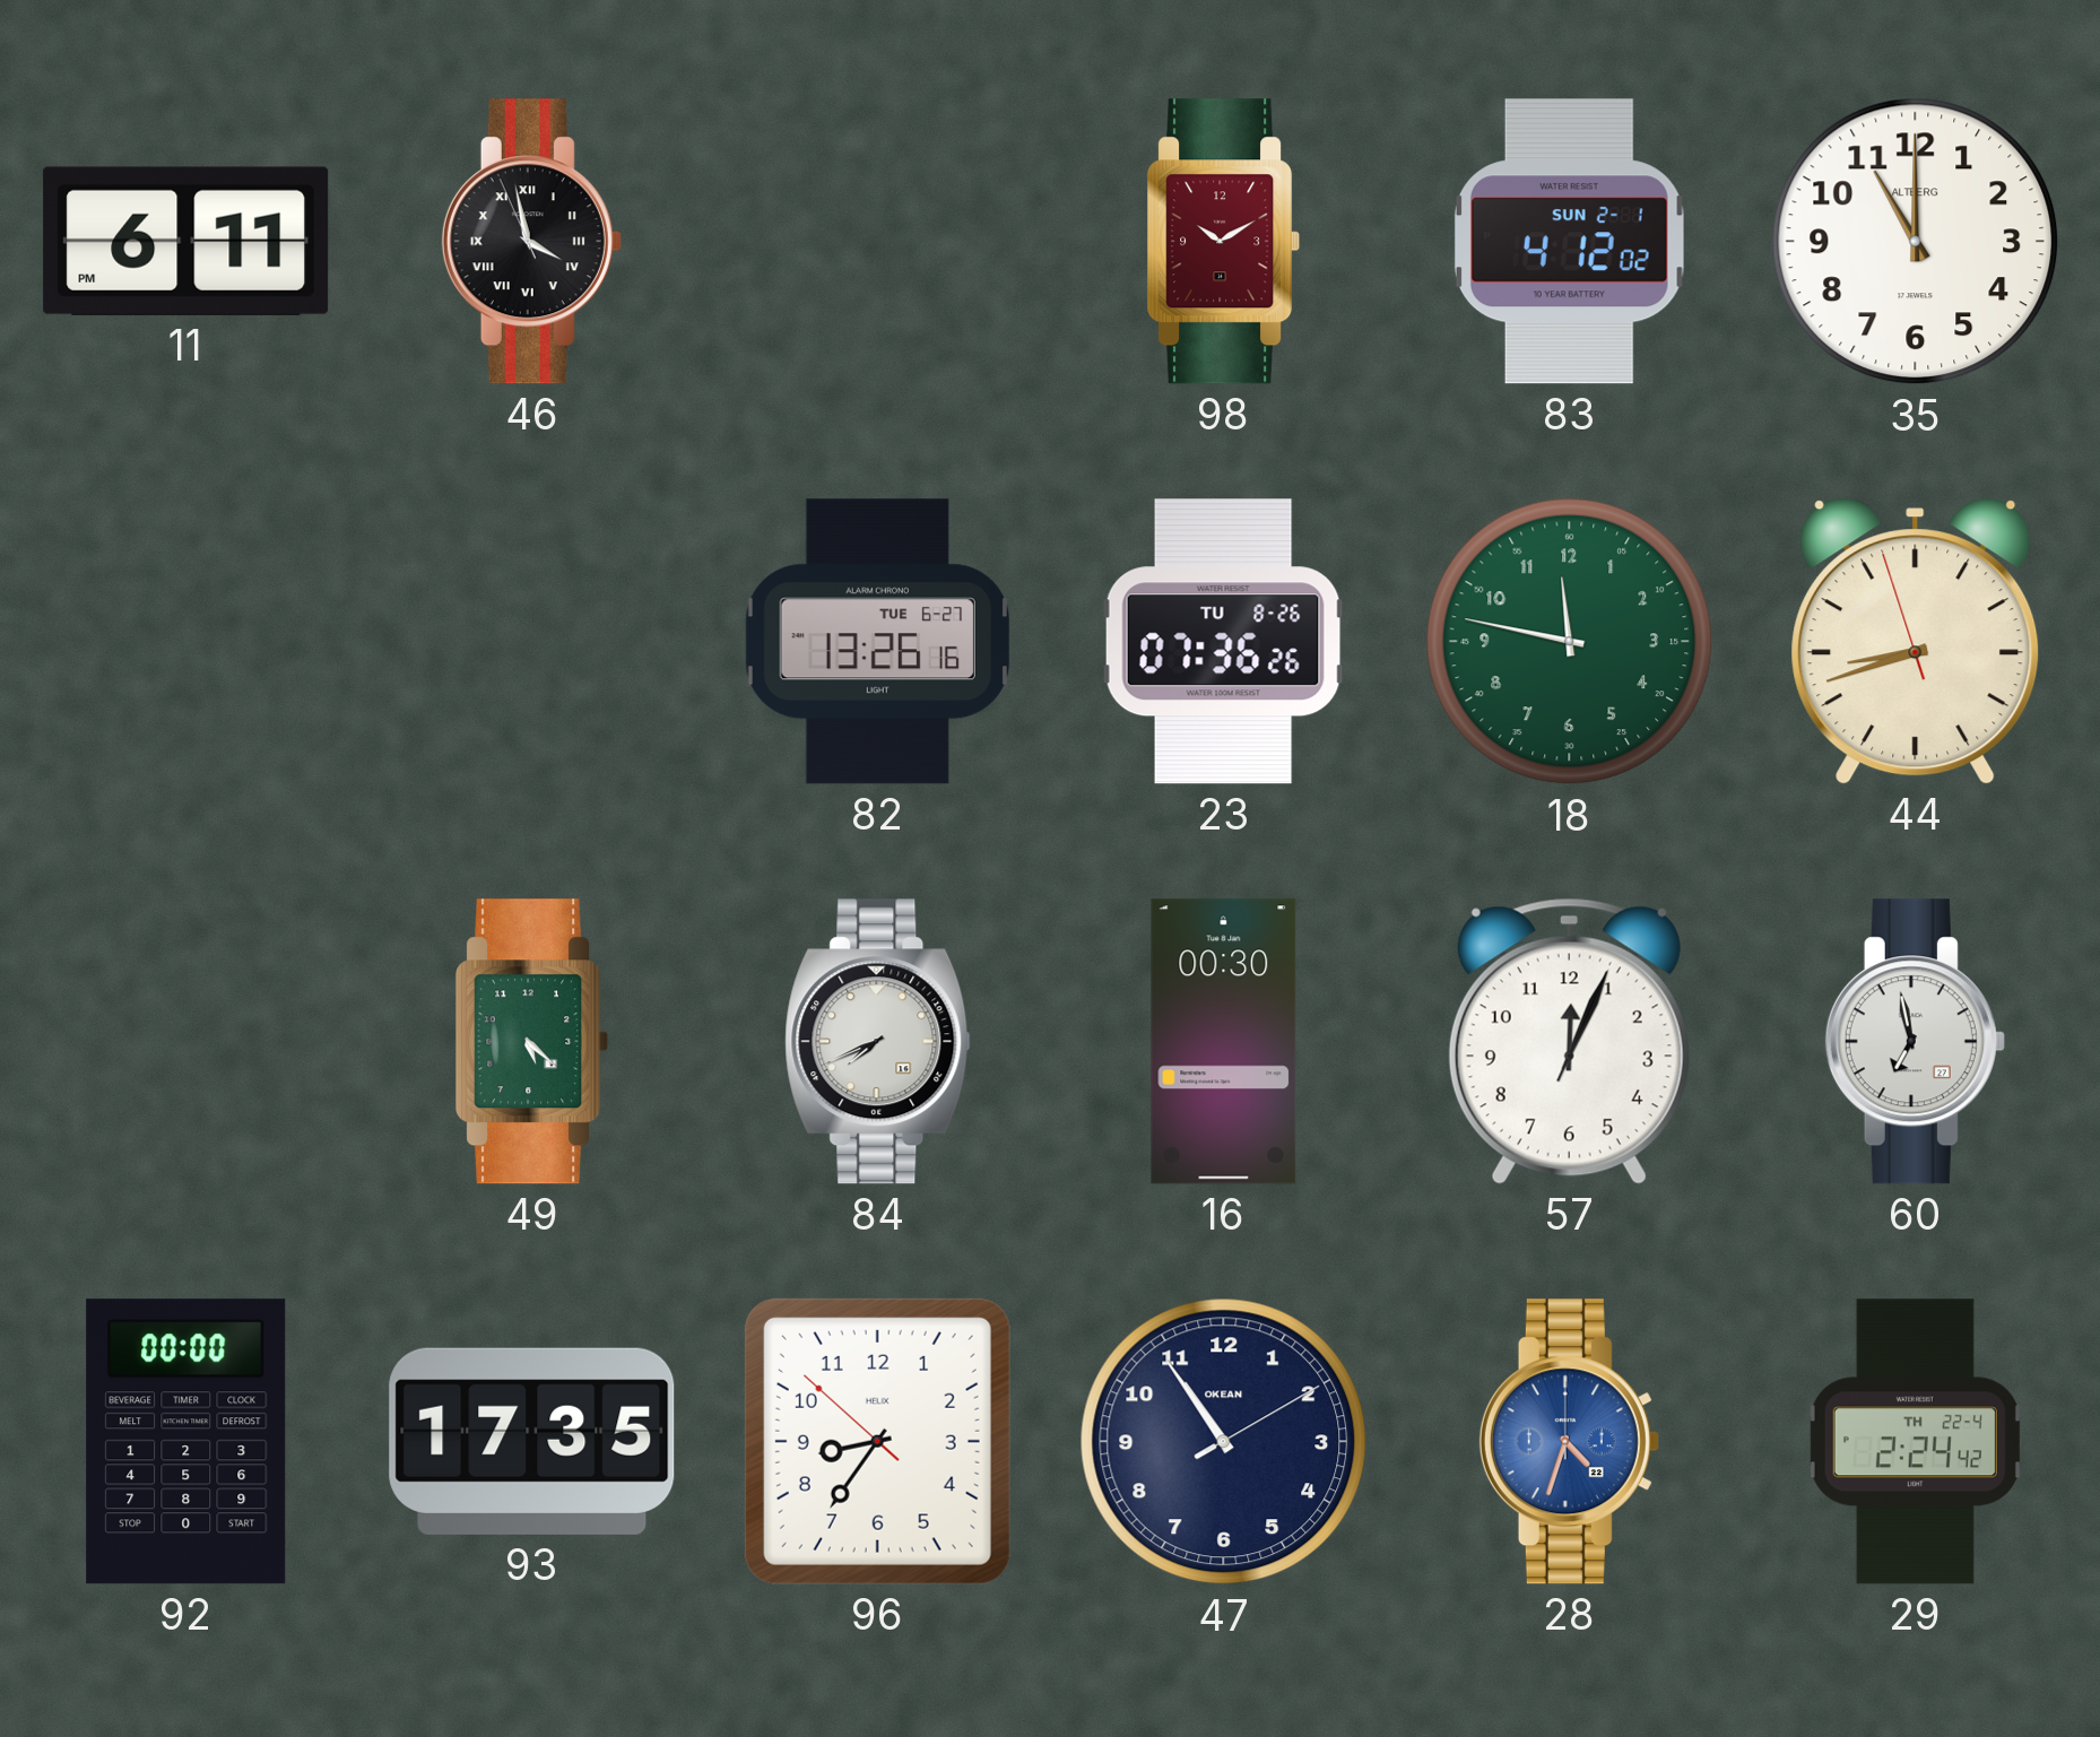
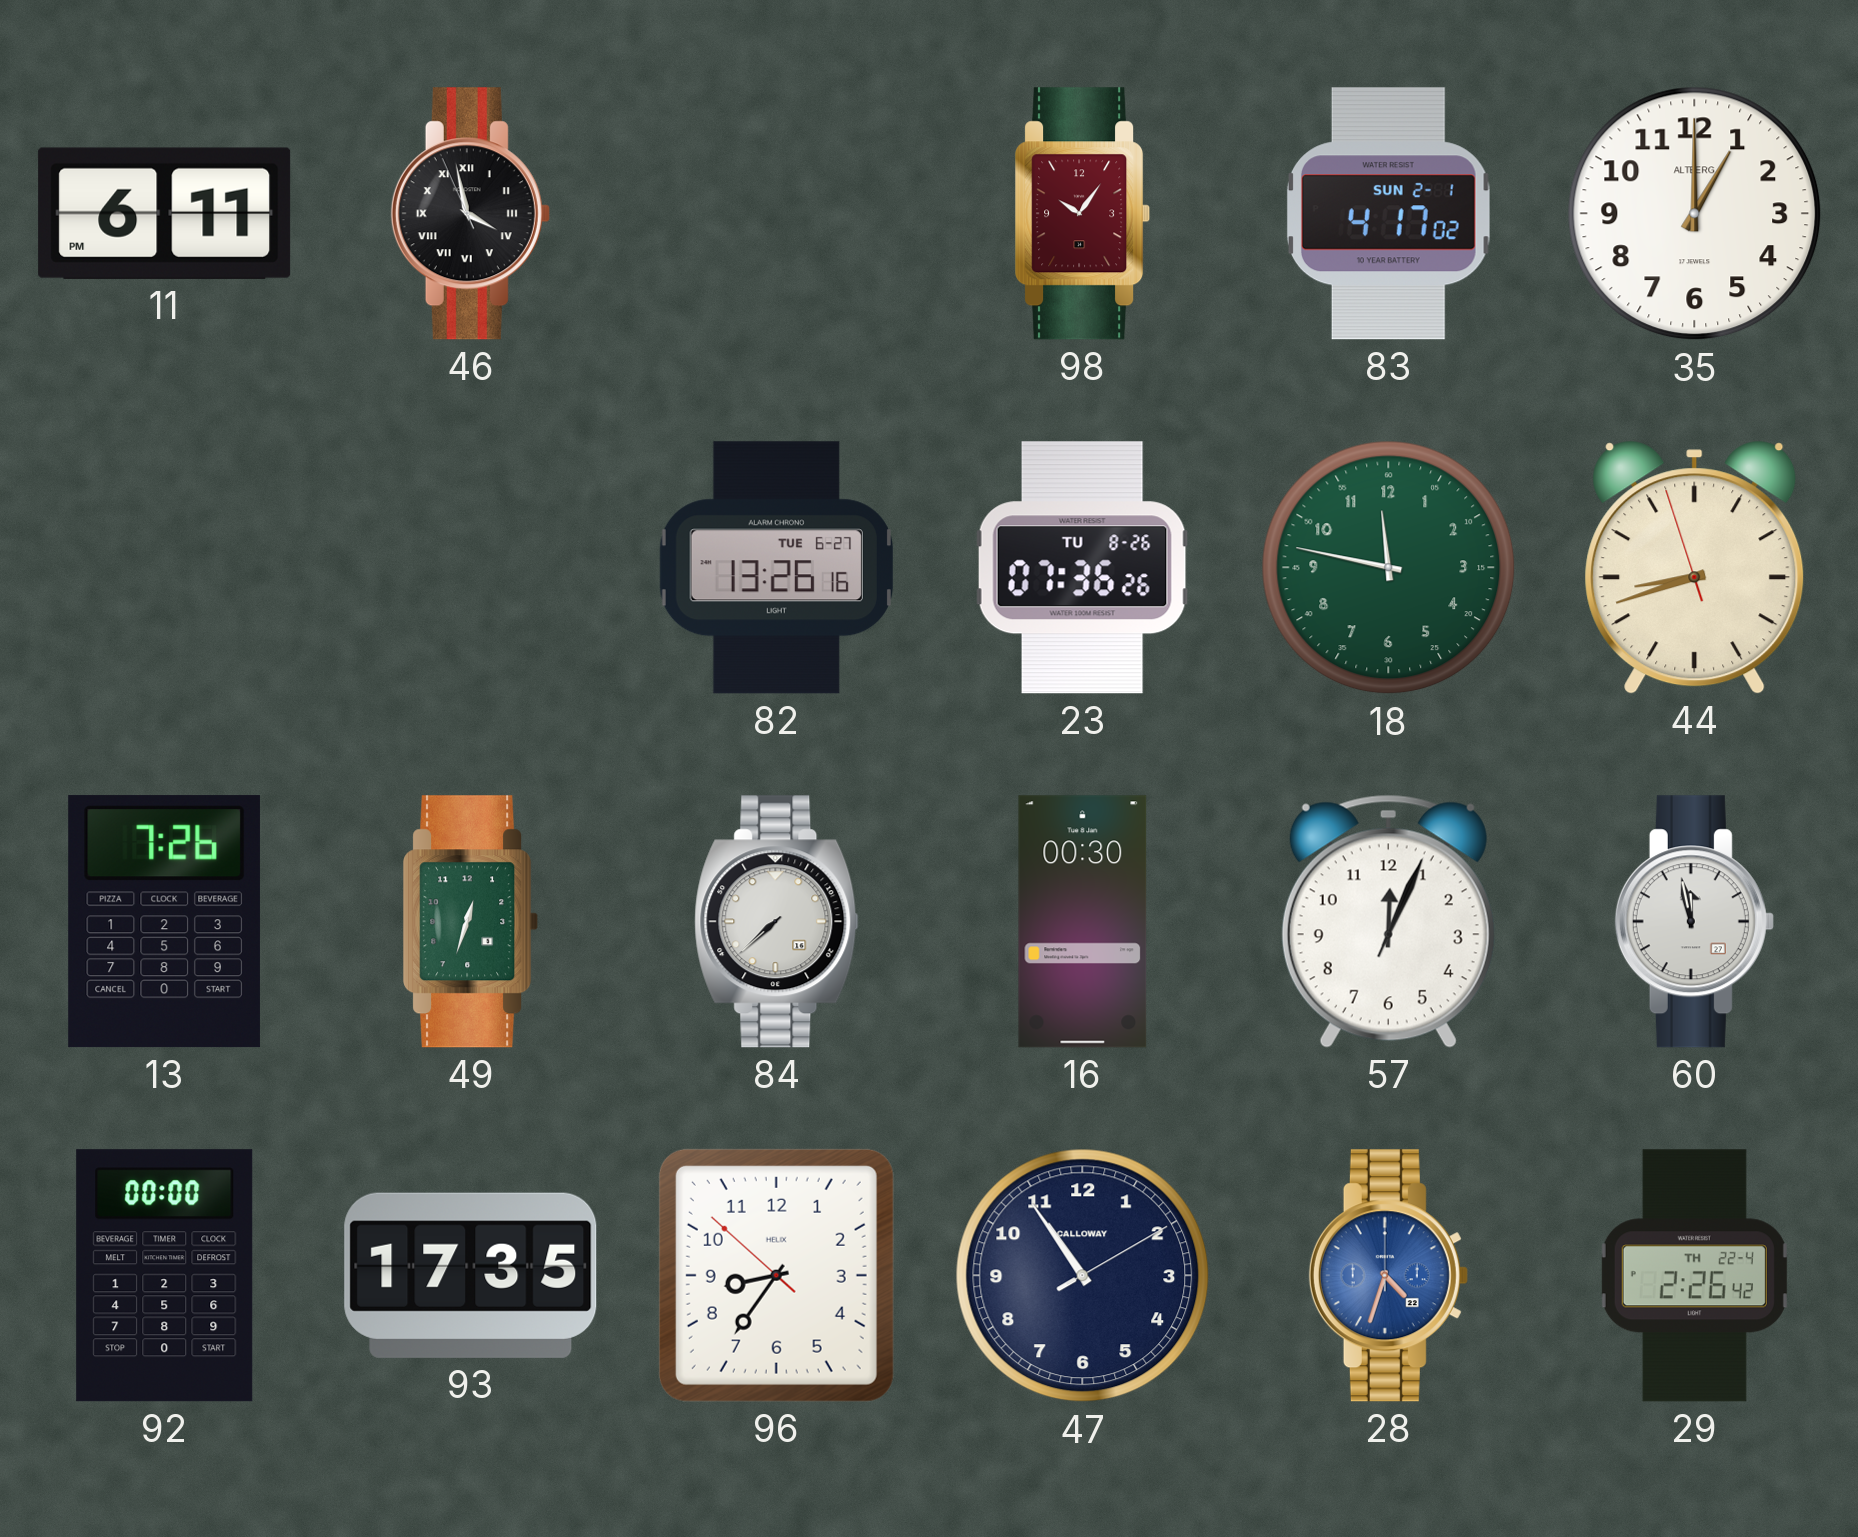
98: 10:10 -> 10:06 (1083, 214)
83: 4:12 -> 4:17 (1388, 214)
35: 11:00 -> 1:00 (1695, 214)
13: none -> 7:26 (164, 922)
49: 5:22 -> 12:33 (471, 922)
84: 7:41 -> 7:38 (777, 922)
60: 6:58 -> 11:58 (1694, 922)
47 brand: OKEAN -> CALLOWAY (1083, 1276)
29: 2:24 -> 2:26 (1694, 1276)
